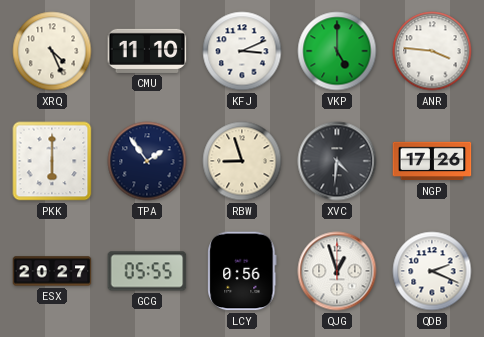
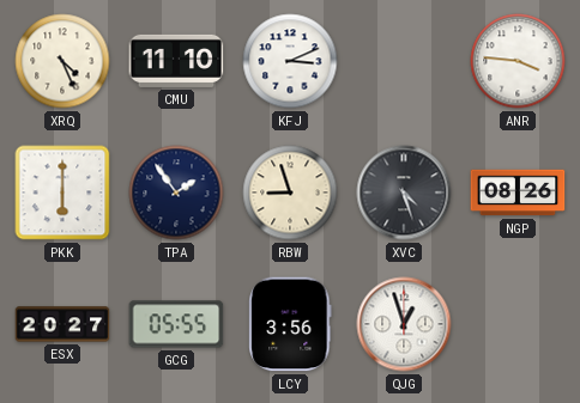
VKP: 5:00 -> none (337, 51)
XVC: 4:31 -> 4:27 (404, 193)
NGP: 17:26 -> 08:26 (518, 193)
LCY: 0:56 -> 3:56 (290, 324)
QDB: 2:19 -> none (432, 271)
